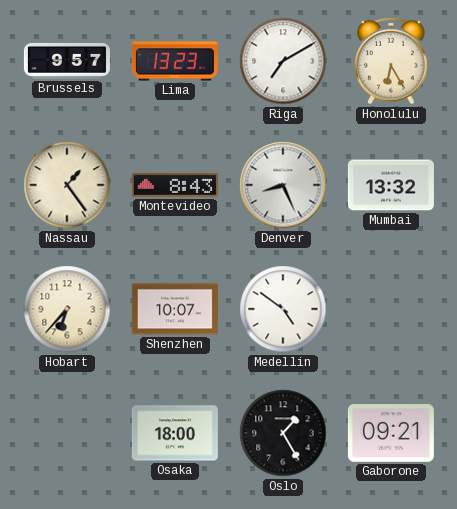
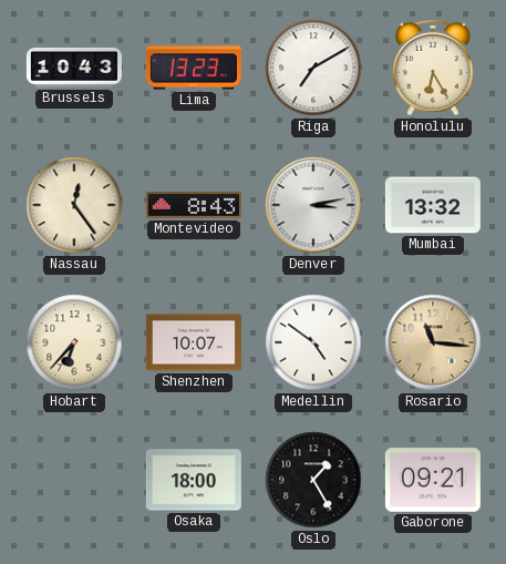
Brussels: 9:57 -> 10:43 (74, 68)
Nassau: 1:24 -> 12:24 (74, 205)
Denver: 8:26 -> 3:13 (313, 205)
Rosario: none -> 11:16 (433, 342)
